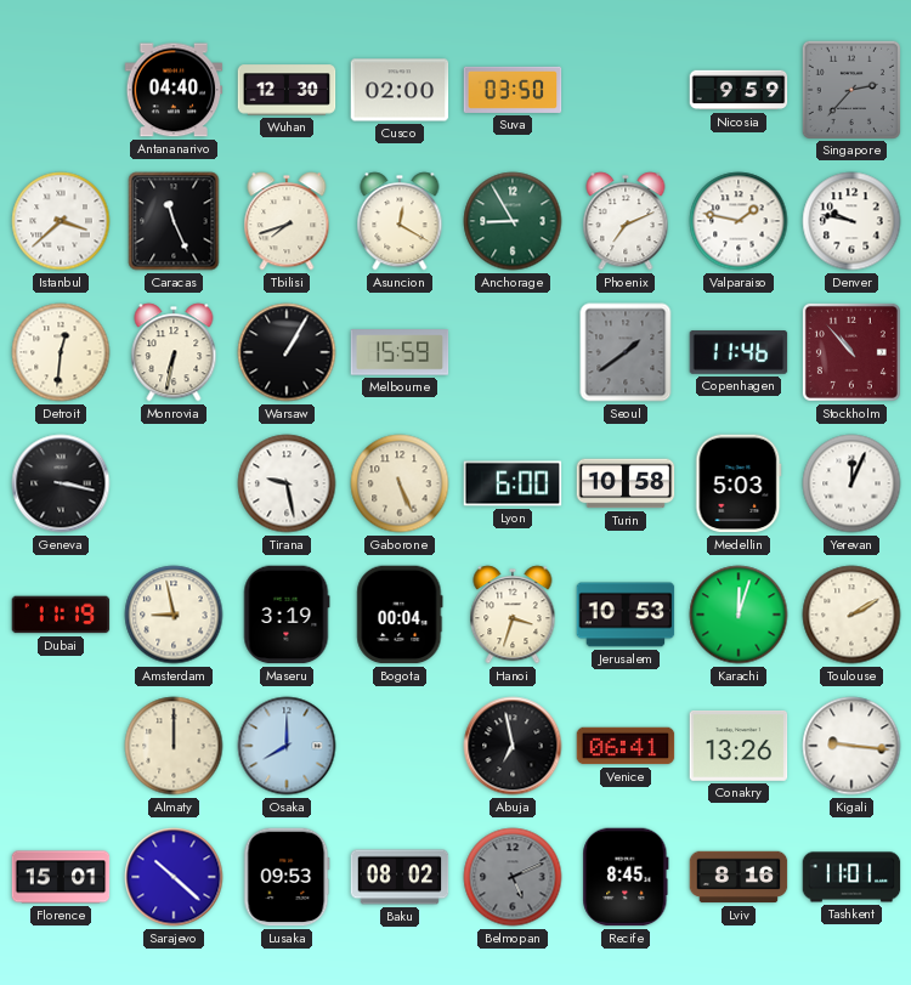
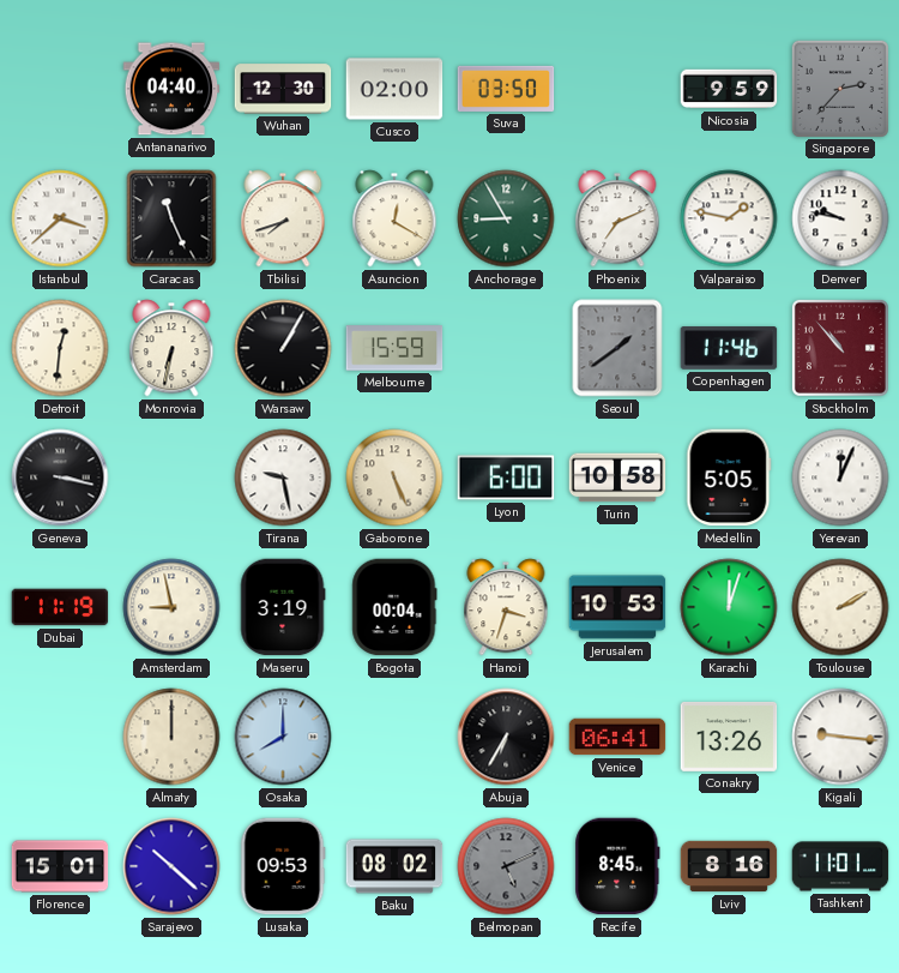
Medellin: 5:03 -> 5:05 (729, 478)
Abuja: 6:58 -> 6:35 (506, 737)
